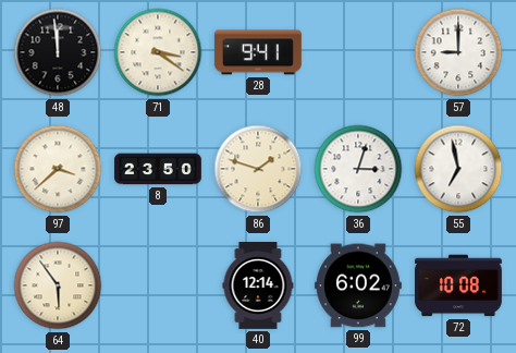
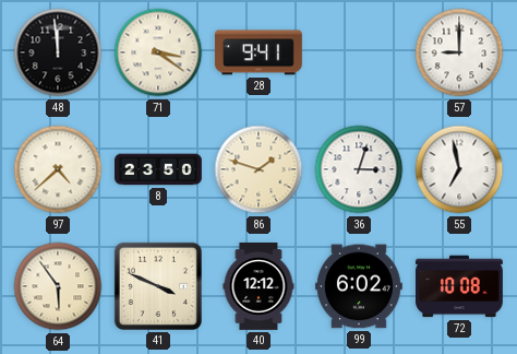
97: 3:38 -> 4:38 (58, 169)
41: none -> 3:49 (158, 286)
40: 12:14 -> 12:12 (258, 287)
